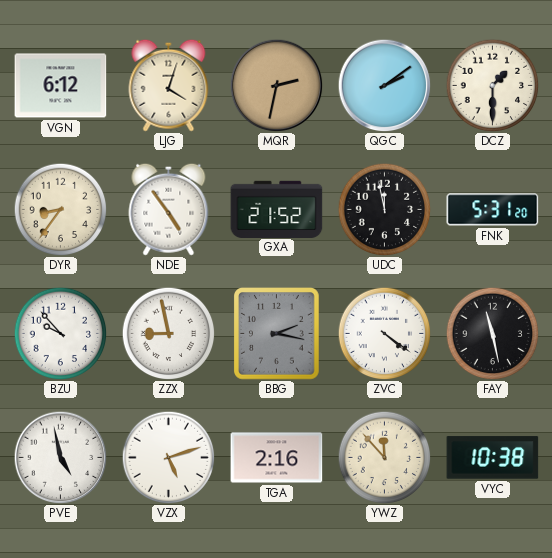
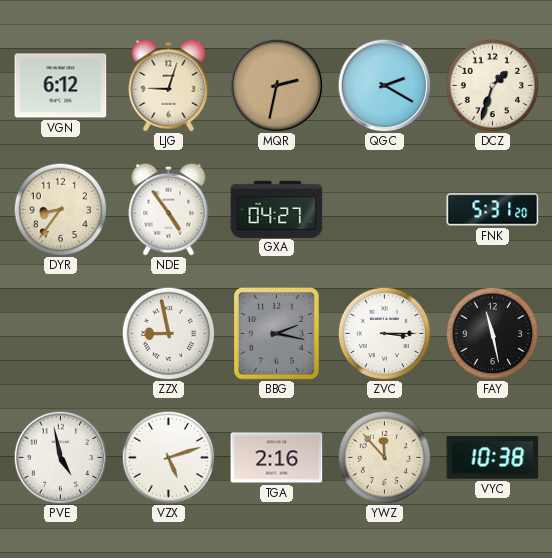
LJG: 4:03 -> 9:03 (169, 85)
QGC: 2:09 -> 2:20 (384, 85)
DCZ: 1:30 -> 1:33 (492, 85)
GXA: 21:52 -> 04:27 (277, 209)
UDC: 11:58 -> none (384, 209)
BZU: 9:53 -> none (60, 333)
ZVC: 4:21 -> 3:15 (384, 333)
